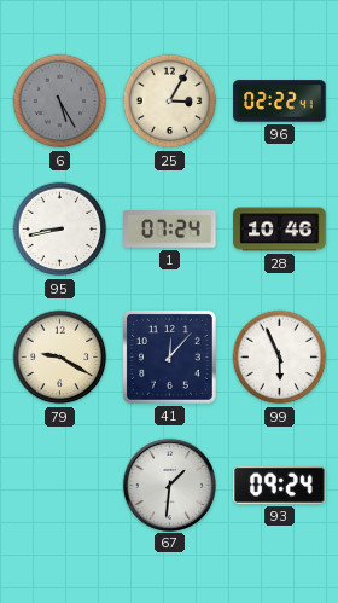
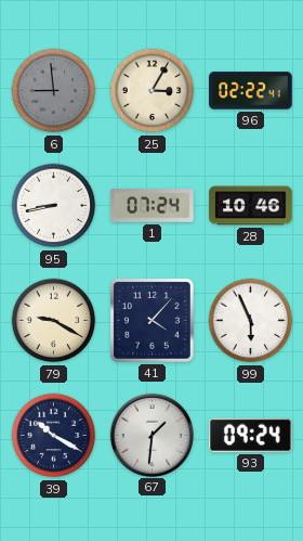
6: 5:25 -> 8:59 (54, 91)
41: 12:07 -> 4:07 (153, 321)
39: none -> 10:20 (54, 436)
